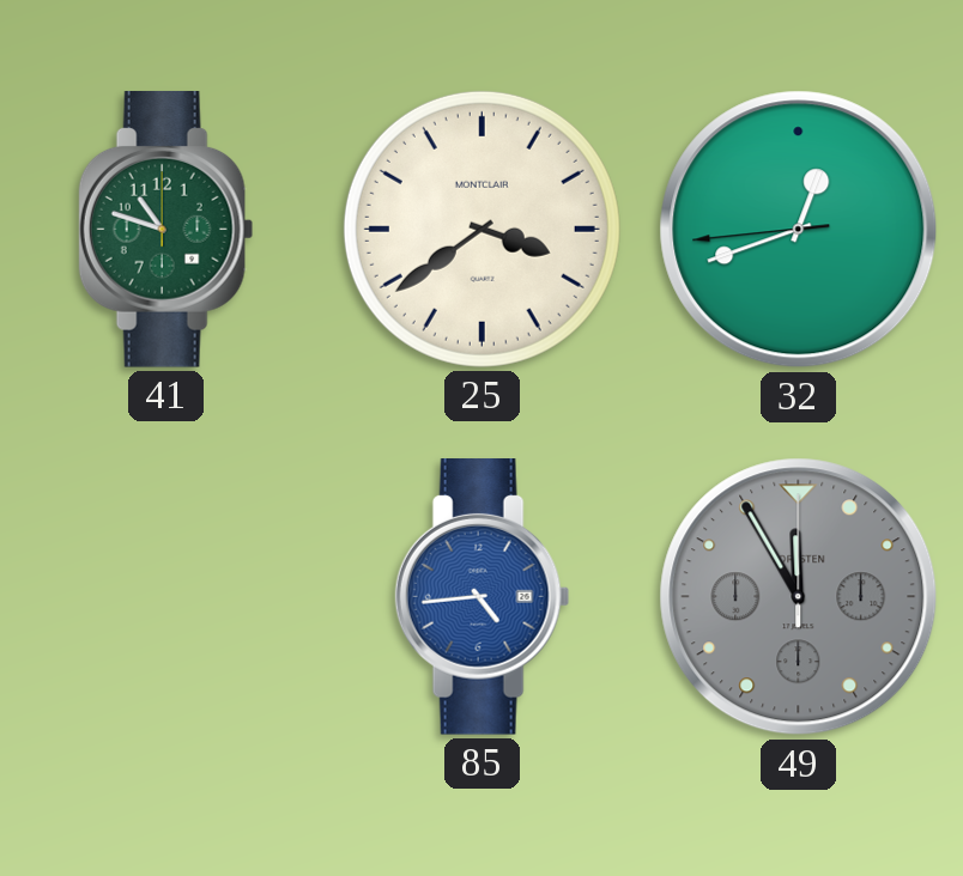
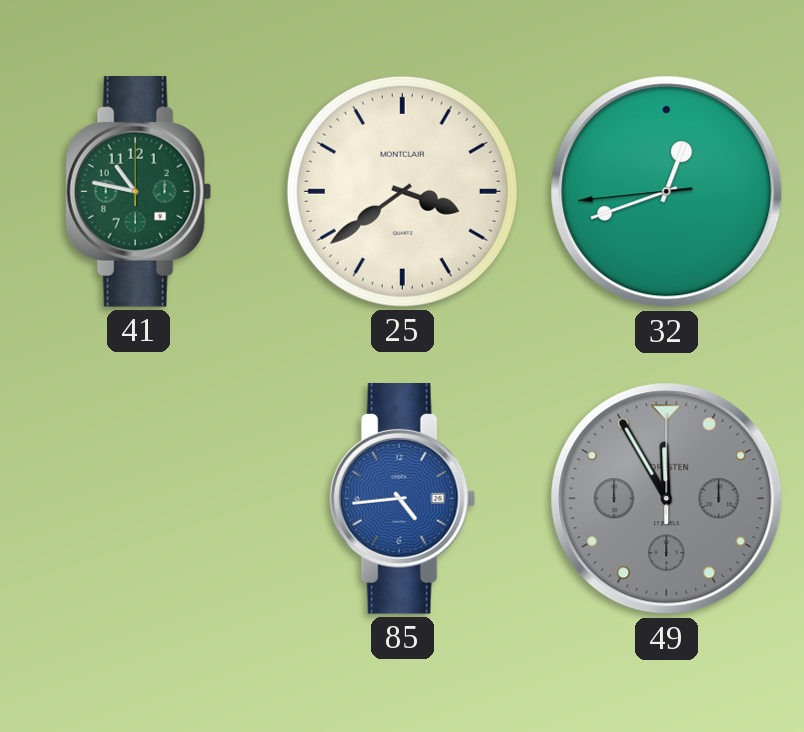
41: 10:48 -> 10:47 (139, 192)
